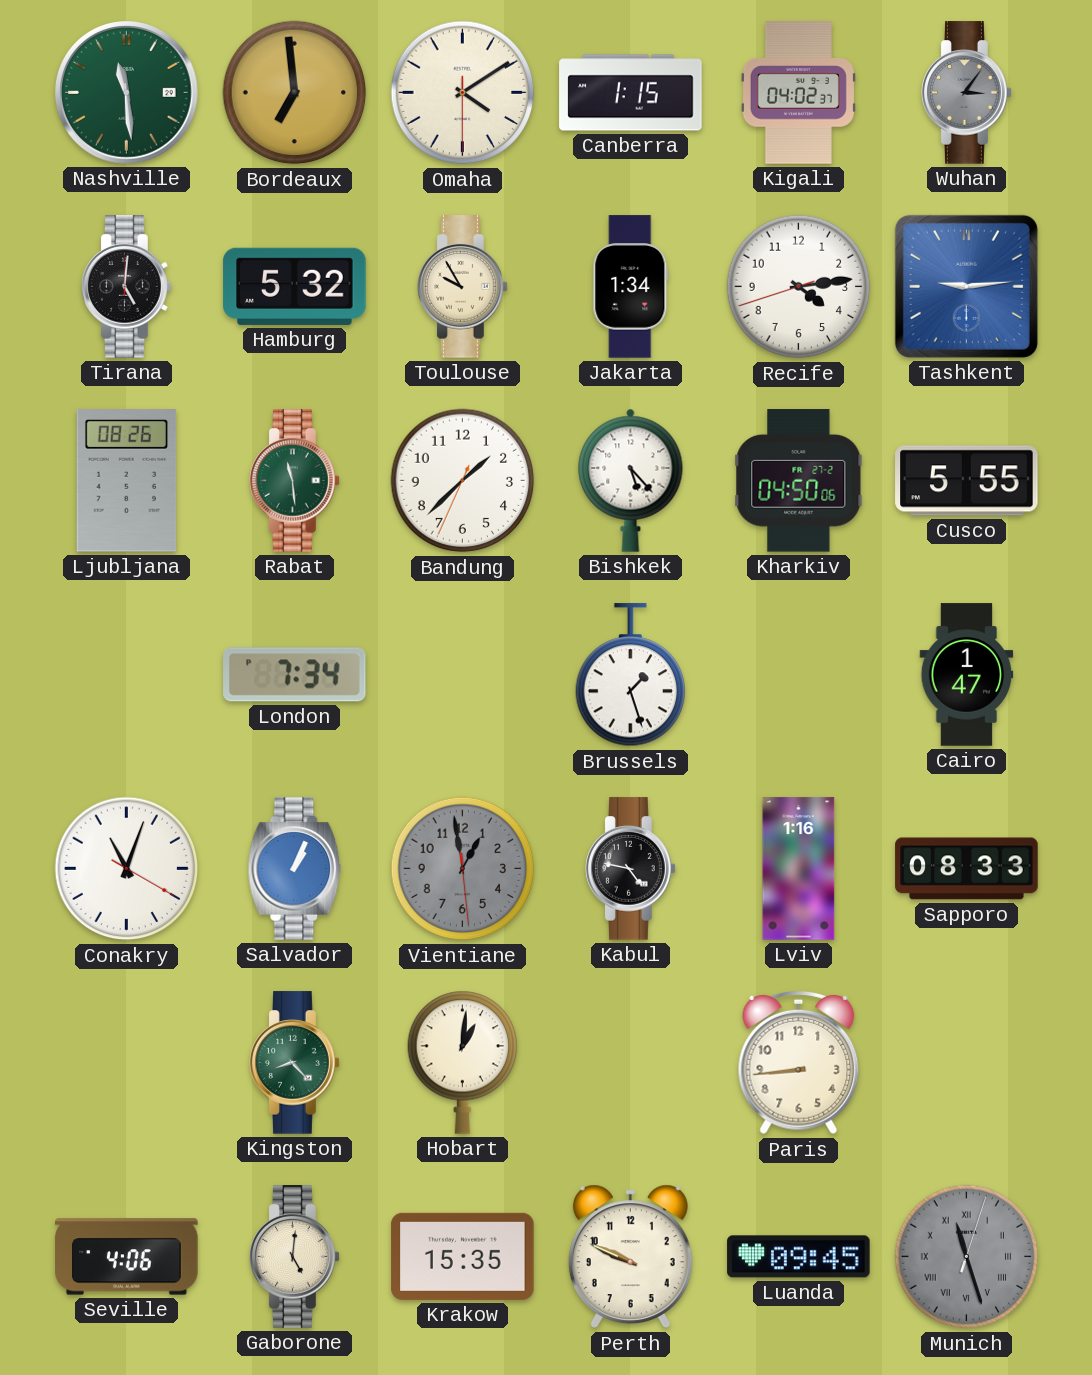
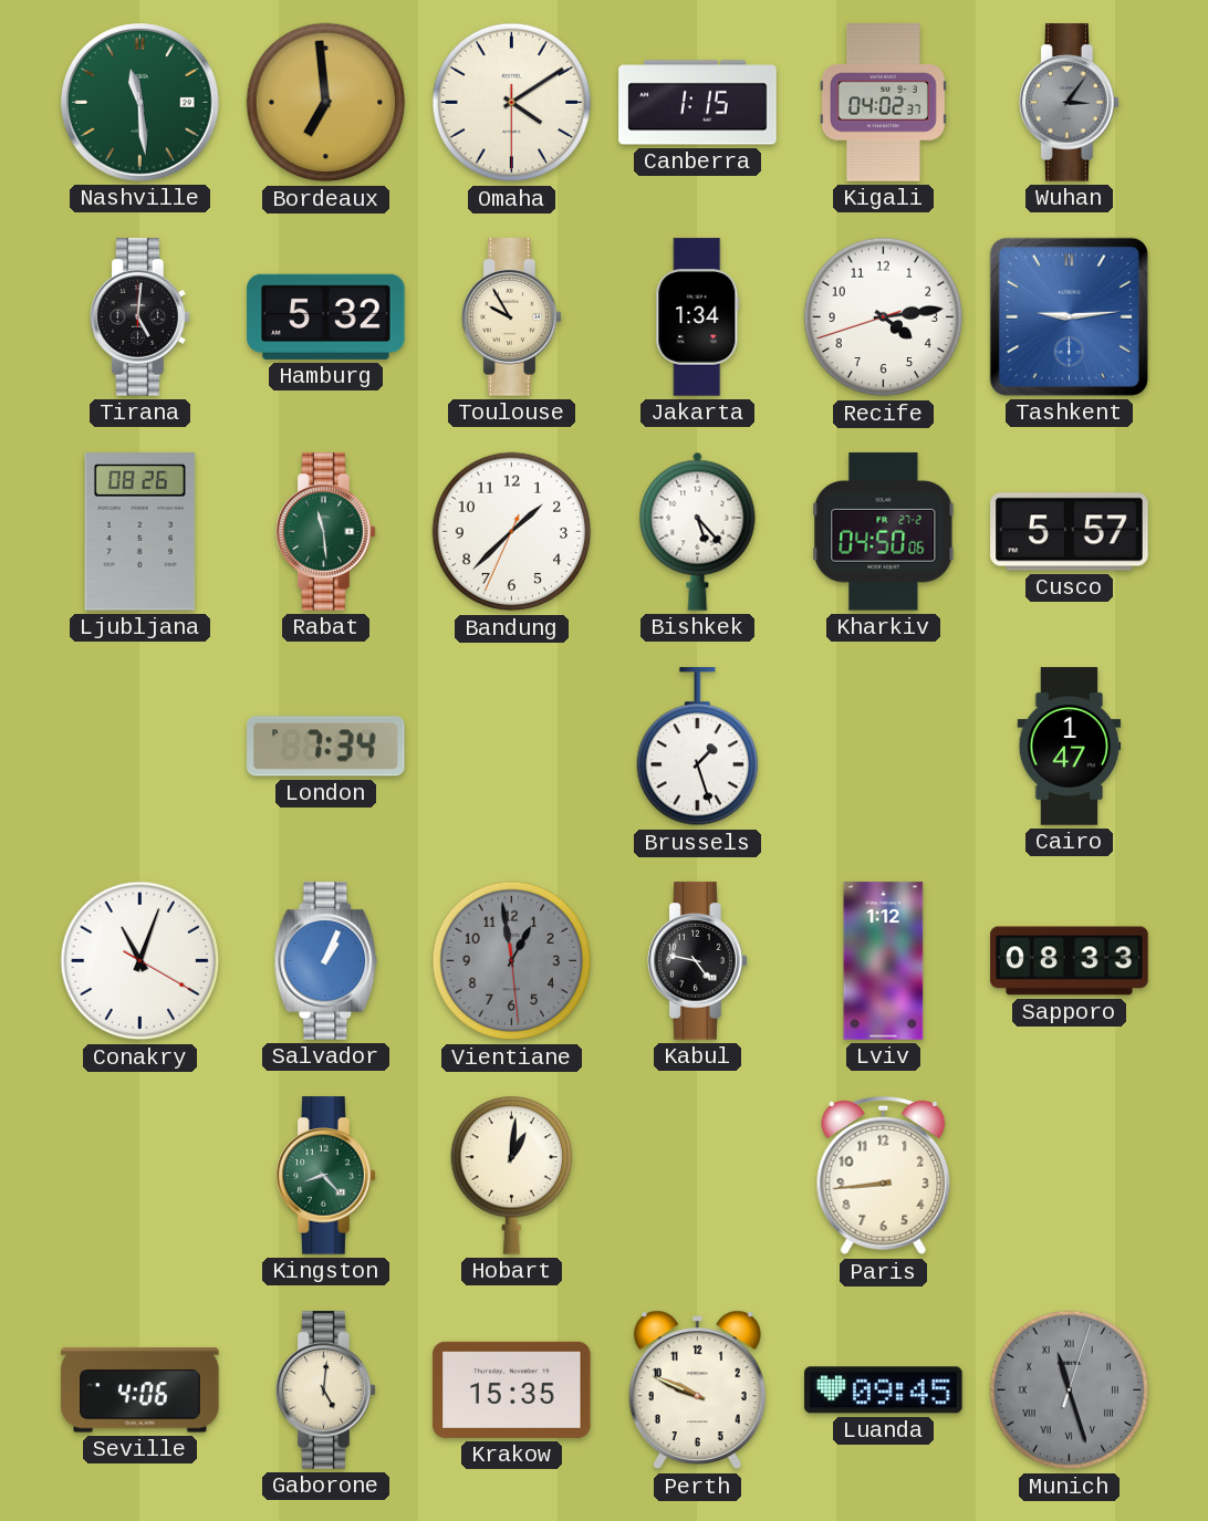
Cusco: 5:55 -> 5:57 (1070, 532)
Lviv: 1:16 -> 1:12 (884, 961)
